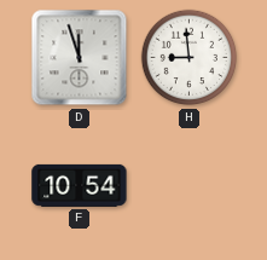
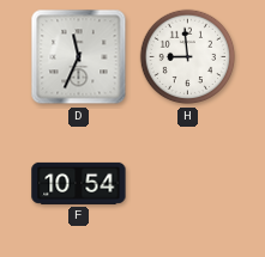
D: 11:57 -> 11:34 (79, 57)
